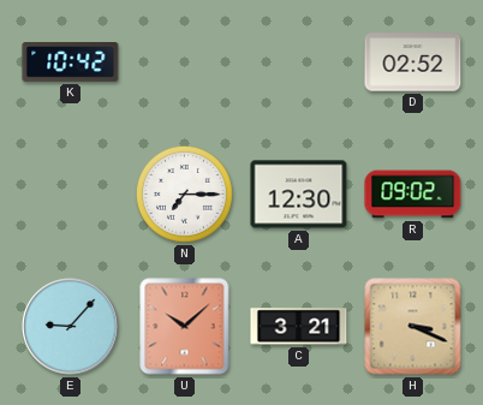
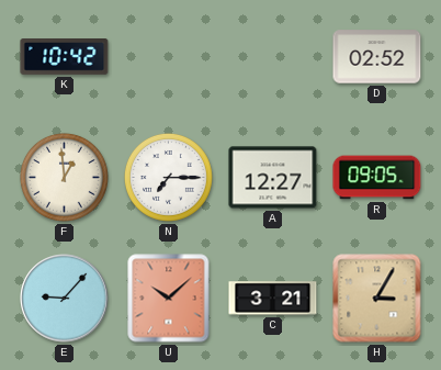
F: none -> 12:59 (64, 177)
A: 12:30 -> 12:27 (273, 178)
R: 09:02 -> 09:05 (377, 178)
H: 3:19 -> 3:05 (377, 299)
